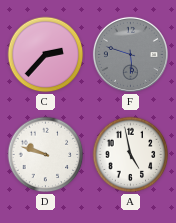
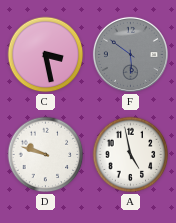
C: 2:37 -> 3:28 (46, 55)
F: 5:48 -> 5:51 (130, 54)
